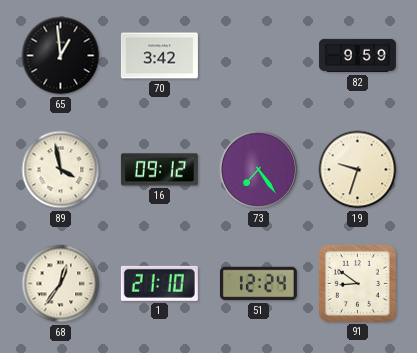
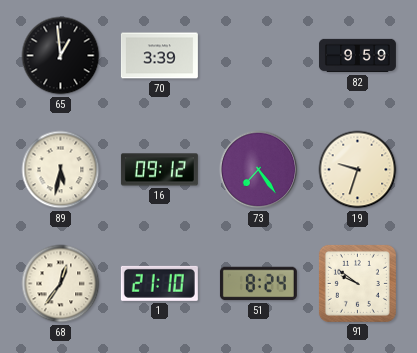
70: 3:42 -> 3:39 (159, 56)
89: 3:58 -> 5:32 (61, 170)
51: 12:24 -> 8:24 (258, 284)
91: 8:51 -> 9:51 (357, 283)
